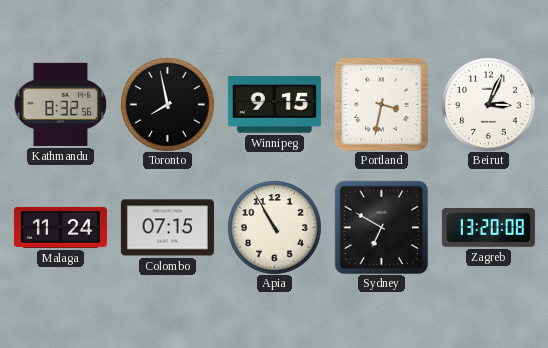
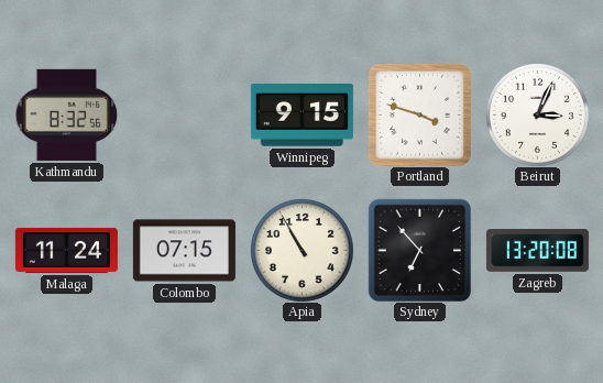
Toronto: 7:58 -> none (167, 104)
Portland: 3:32 -> 3:48 (419, 114)
Sydney: 6:50 -> 6:53 (419, 250)
